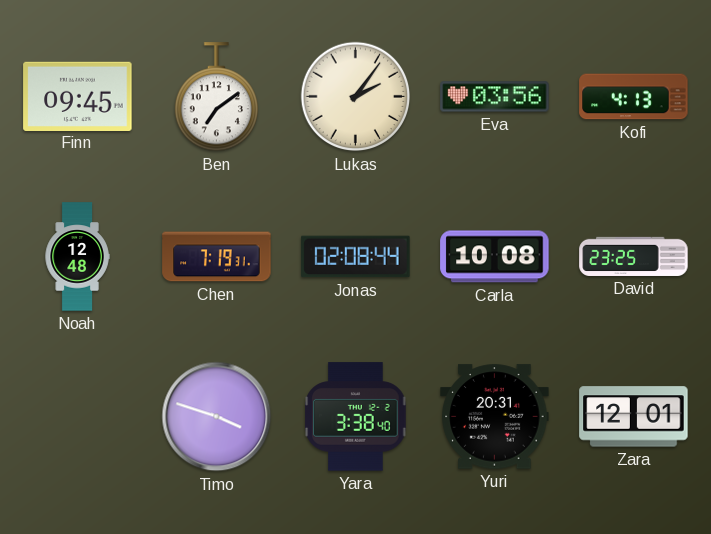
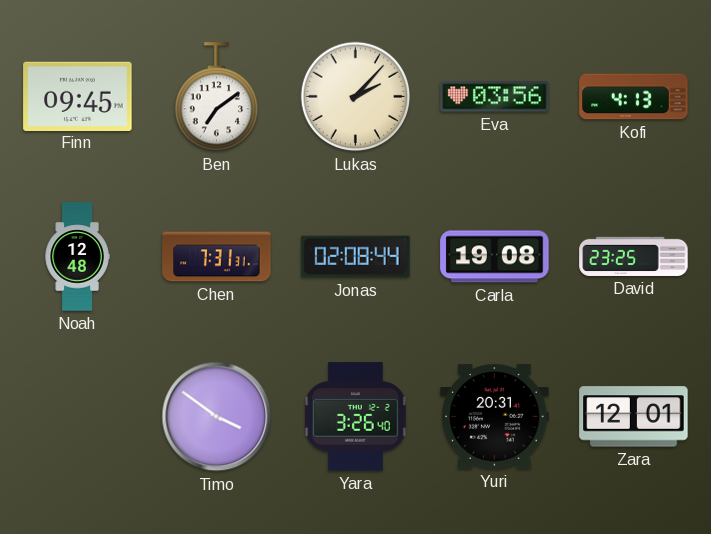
Lukas: 2:06 -> 2:07 (356, 97)
Chen: 7:19 -> 7:31 (217, 257)
Carla: 10:08 -> 19:08 (495, 257)
Timo: 3:48 -> 3:51 (217, 417)
Yara: 3:38 -> 3:26 (356, 417)
